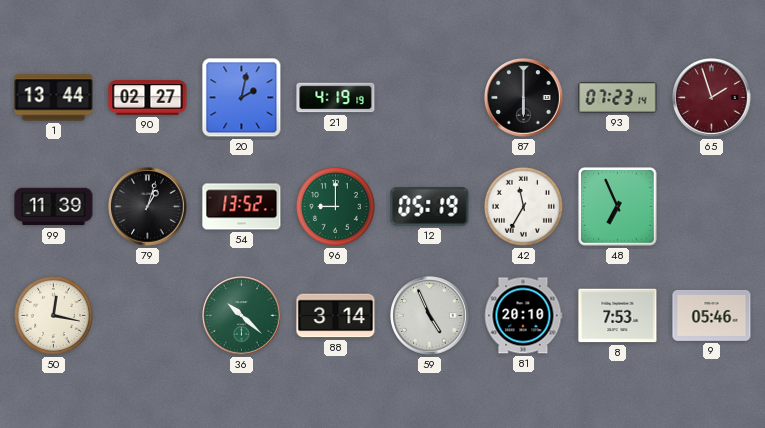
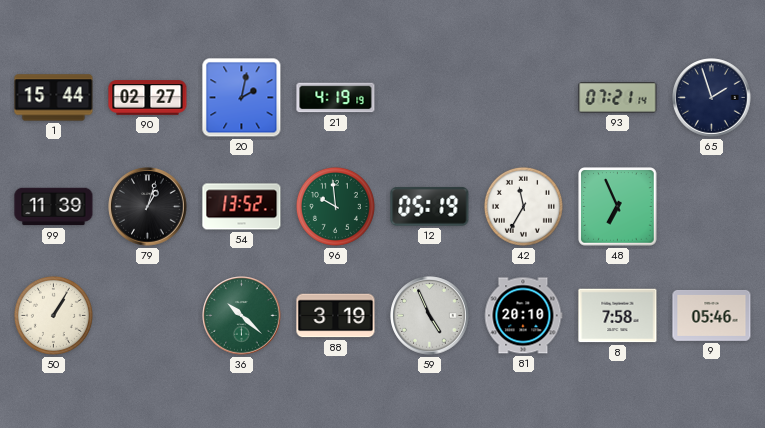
1: 13:44 -> 15:44 (54, 98)
87: 6:00 -> none (524, 98)
93: 07:23 -> 07:21 (618, 98)
65 dial: burgundy -> navy (712, 98)
96: 9:00 -> 9:59 (335, 206)
50: 12:17 -> 1:05 (53, 315)
88: 3:14 -> 3:19 (336, 316)
8: 7:53 -> 7:58 (618, 316)
